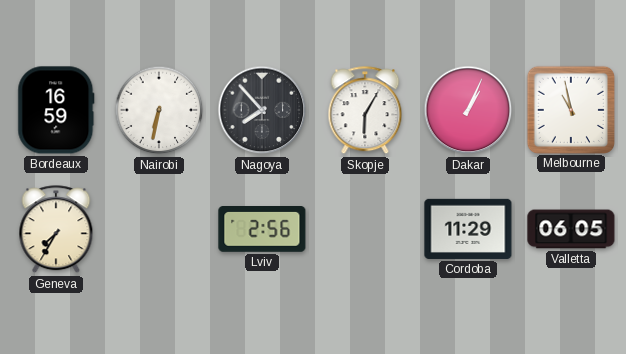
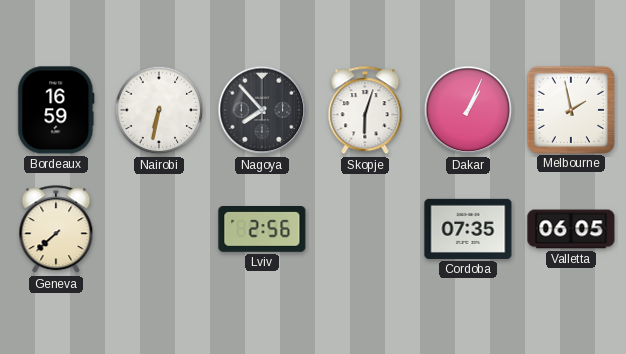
Skopje: 6:05 -> 6:03 (365, 111)
Melbourne: 10:58 -> 1:58 (570, 109)
Geneva: 7:35 -> 7:38 (56, 230)
Cordoba: 11:29 -> 07:35 (468, 229)
